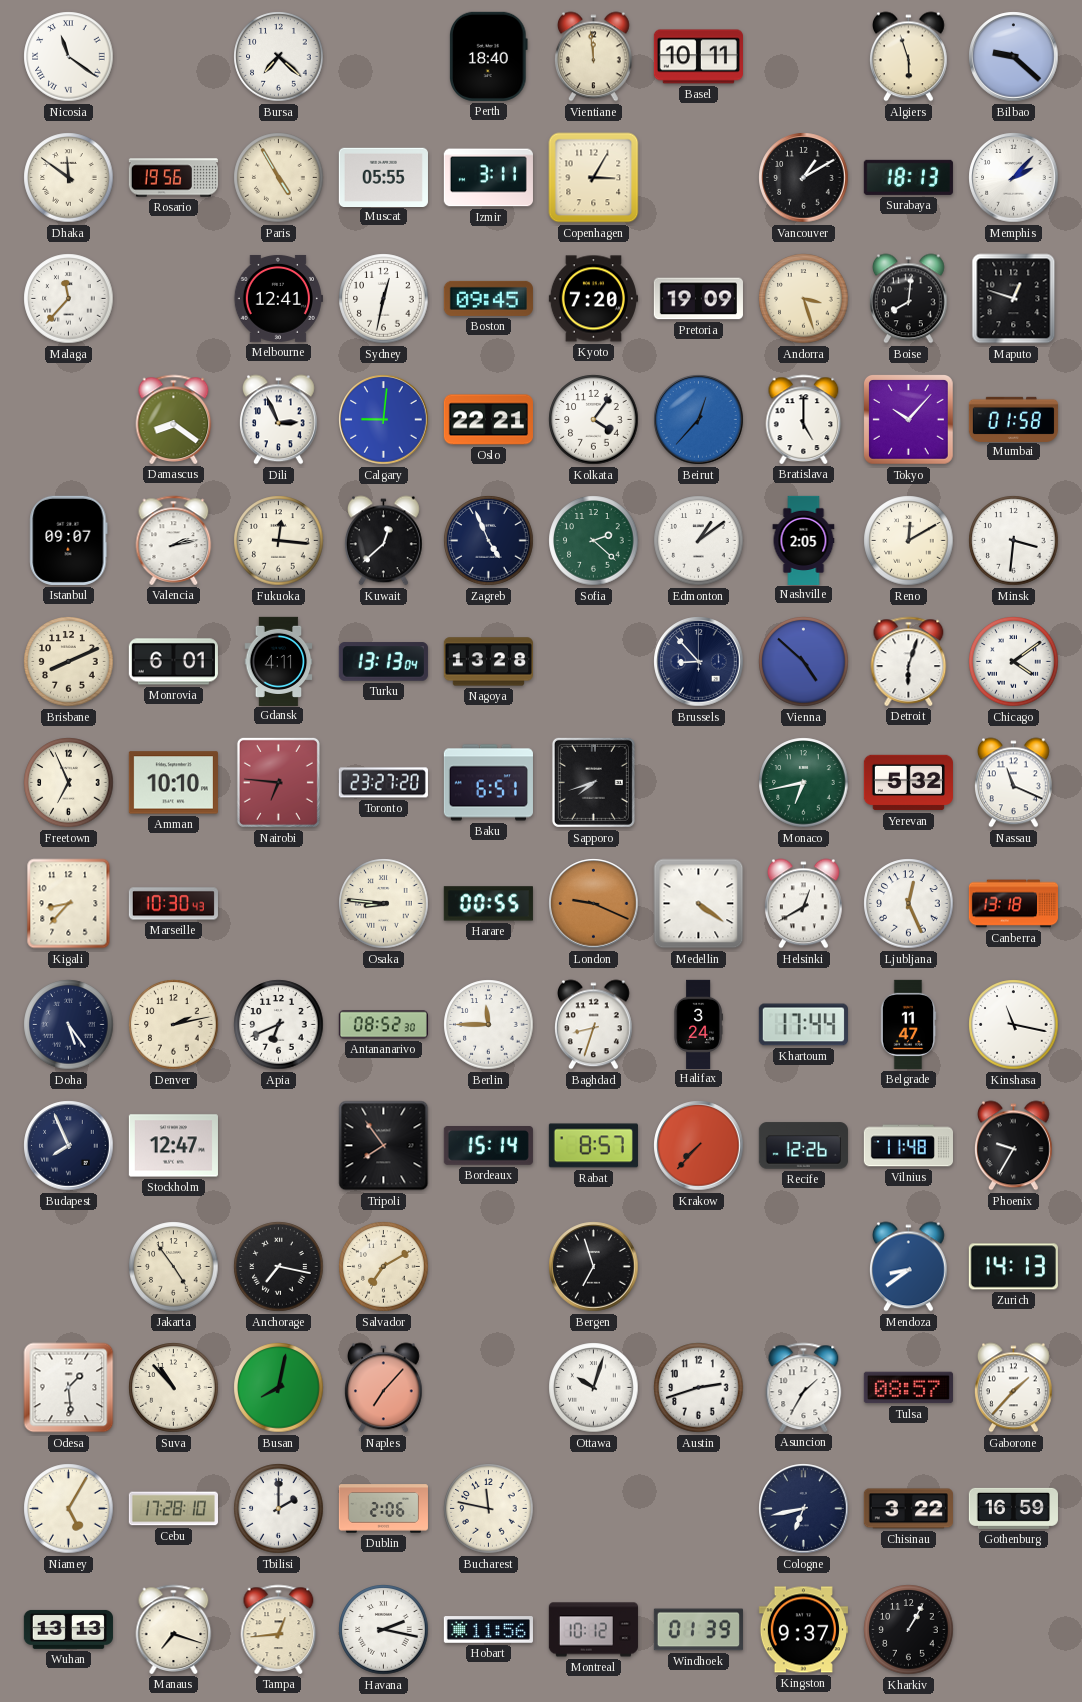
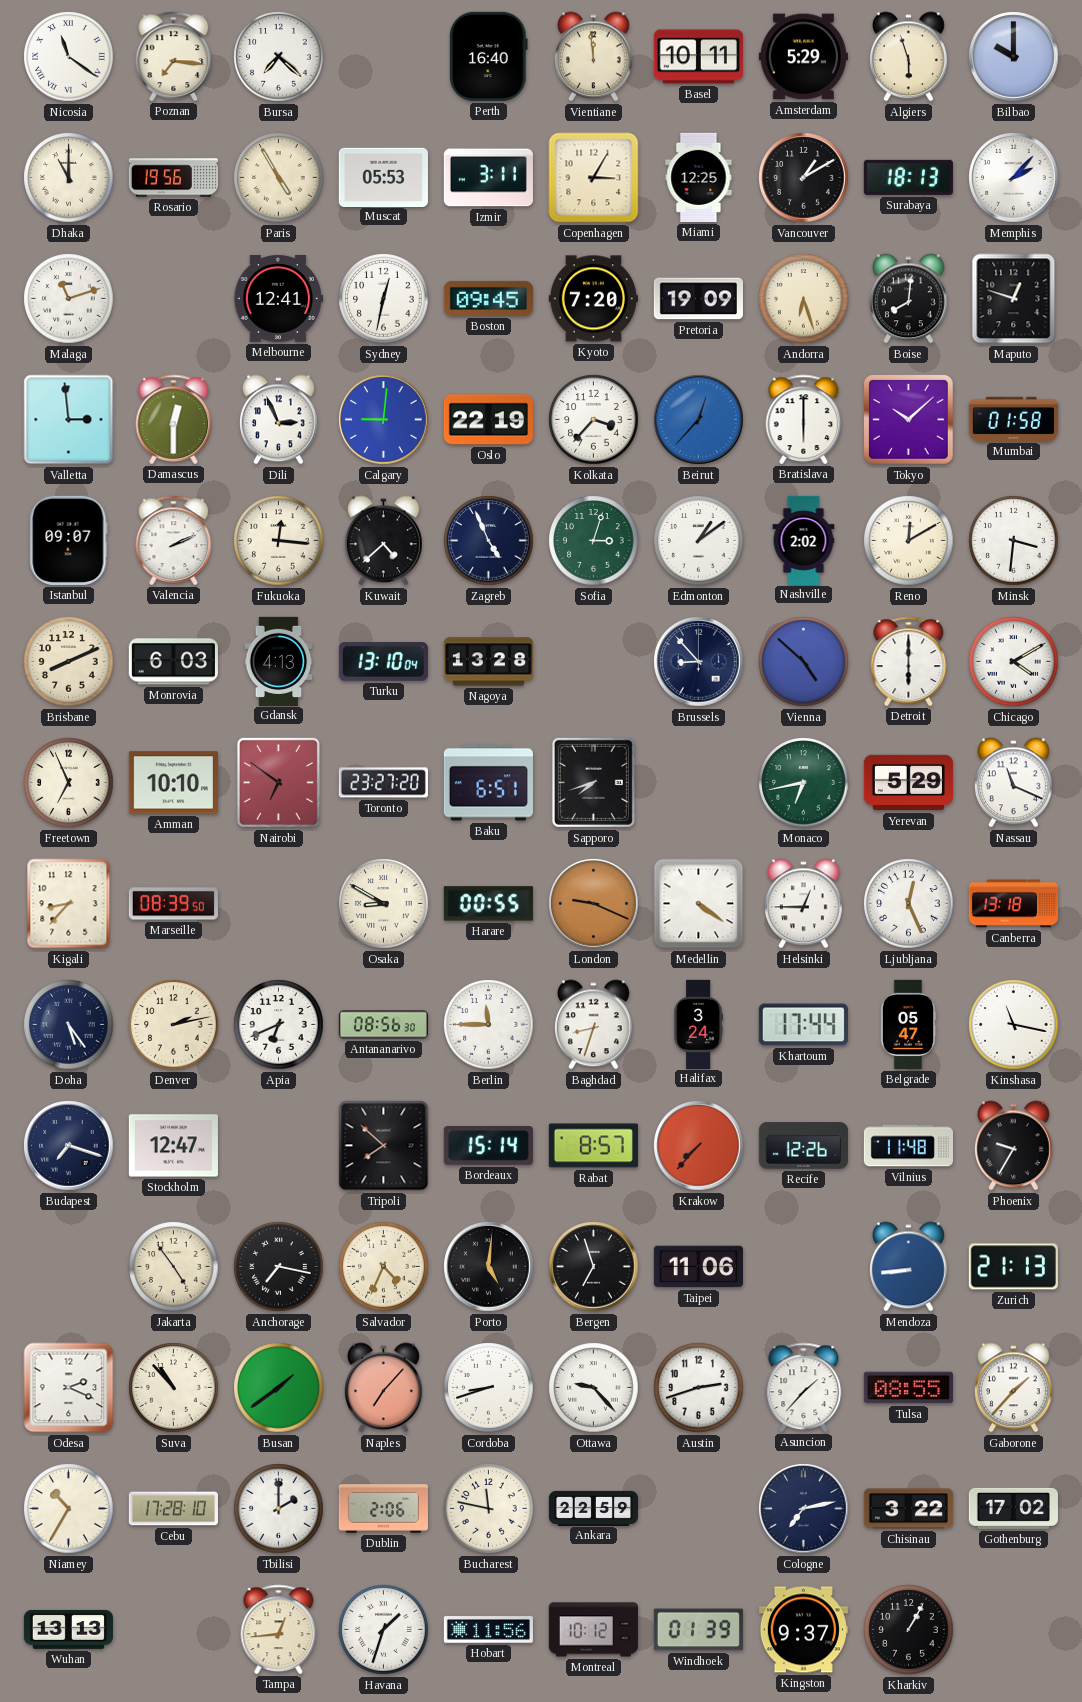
Poznan: none -> 7:16 (174, 56)
Perth: 18:40 -> 16:40 (489, 56)
Amsterdam: none -> 5:29 (803, 57)
Bilbao: 9:22 -> 10:00 (1014, 57)
Dhaka: 11:51 -> 11:00 (69, 178)
Muscat: 05:55 -> 05:53 (383, 177)
Miami: none -> 12:25 (699, 177)
Malaga: 11:37 -> 11:12 (69, 299)
Andorra: 3:27 -> 6:27 (804, 299)
Valletta: none -> 2:59 (69, 420)
Damascus: 8:21 -> 12:30 (174, 419)
Oslo: 22:21 -> 22:19 (488, 420)
Kolkata: 4:06 -> 3:37 (594, 420)
Bratislava: 5:00 -> 6:00 (804, 419)
Tokyo: 10:07 -> 10:08 (909, 420)
Valencia: 2:13 -> 2:11 (174, 540)
Kuwait: 12:38 -> 4:38 (384, 541)
Sofia: 2:22 -> 3:03 (594, 541)
Nashville: 2:05 -> 2:02 (804, 540)
Monrovia: 6:01 -> 6:03 (173, 662)
Gdansk: 4:11 -> 4:13 (279, 661)
Turku: 13:13 -> 13:10 (383, 662)
Detroit: 6:03 -> 6:00 (909, 661)
Chicago: 4:09 -> 4:10 (1014, 662)
Nairobi: 6:46 -> 6:51 (278, 782)
Yerevan: 5:32 -> 5:29 (908, 783)
Marseille: 10:30 -> 08:39 (173, 904)
Osaka: 8:46 -> 8:50 (384, 904)
Helsinki: 12:40 -> 12:45 (804, 904)
Antananarivo: 08:52 -> 08:56 (383, 1025)
Belgrade: 11:47 -> 05:47 (908, 1024)
Budapest: 7:56 -> 7:18 (69, 1146)
Tripoli: 7:54 -> 7:52 (384, 1146)
Salvador: 7:10 -> 4:34 (384, 1267)
Porto: none -> 5:01 (489, 1267)
Taipei: none -> 11:06 (698, 1267)
Mendoza: 8:39 -> 8:44 (909, 1267)
Zurich: 14:13 -> 21:13 (1013, 1267)
Odesa: 1:29 -> 2:19 (69, 1388)
Busan: 8:02 -> 1:39 (279, 1388)
Cordoba: none -> 8:42 (489, 1388)
Ottawa: 10:03 -> 9:23 (594, 1388)
Asuncion: 1:35 -> 1:37 (804, 1387)
Tulsa: 08:57 -> 08:55 (908, 1388)
Niamey: 5:05 -> 10:35 (69, 1509)
Ankara: none -> 22:59 (593, 1508)
Cologne: 6:43 -> 7:13 (804, 1509)
Gothenburg: 16:59 -> 17:02 (1013, 1508)
Manaus: 7:18 -> none (174, 1629)
Havana: 2:17 -> 1:33 (384, 1630)
